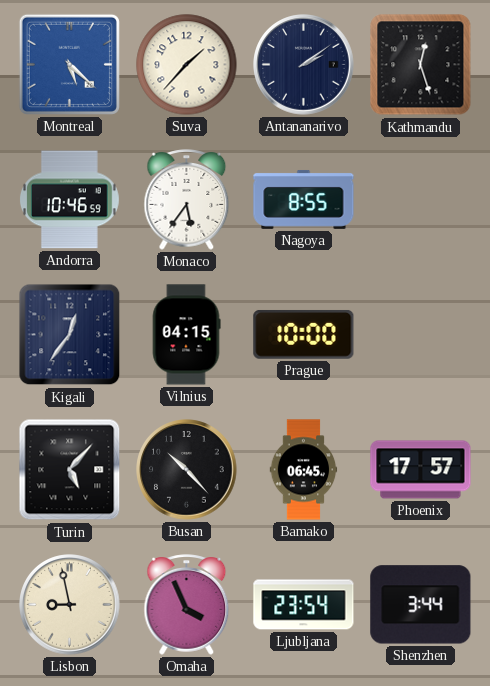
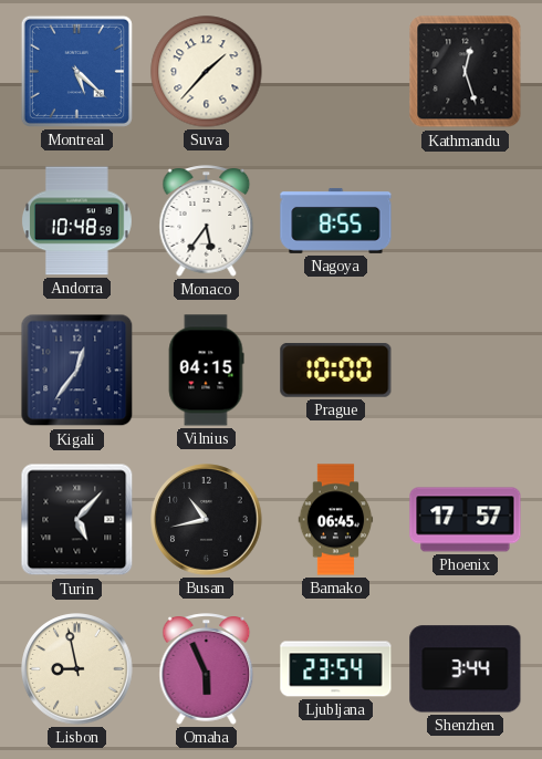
Antananarivo: 2:09 -> none (304, 65)
Andorra: 10:46 -> 10:48 (76, 221)
Busan: 10:23 -> 10:43 (207, 520)
Omaha: 3:56 -> 5:56 (207, 669)
